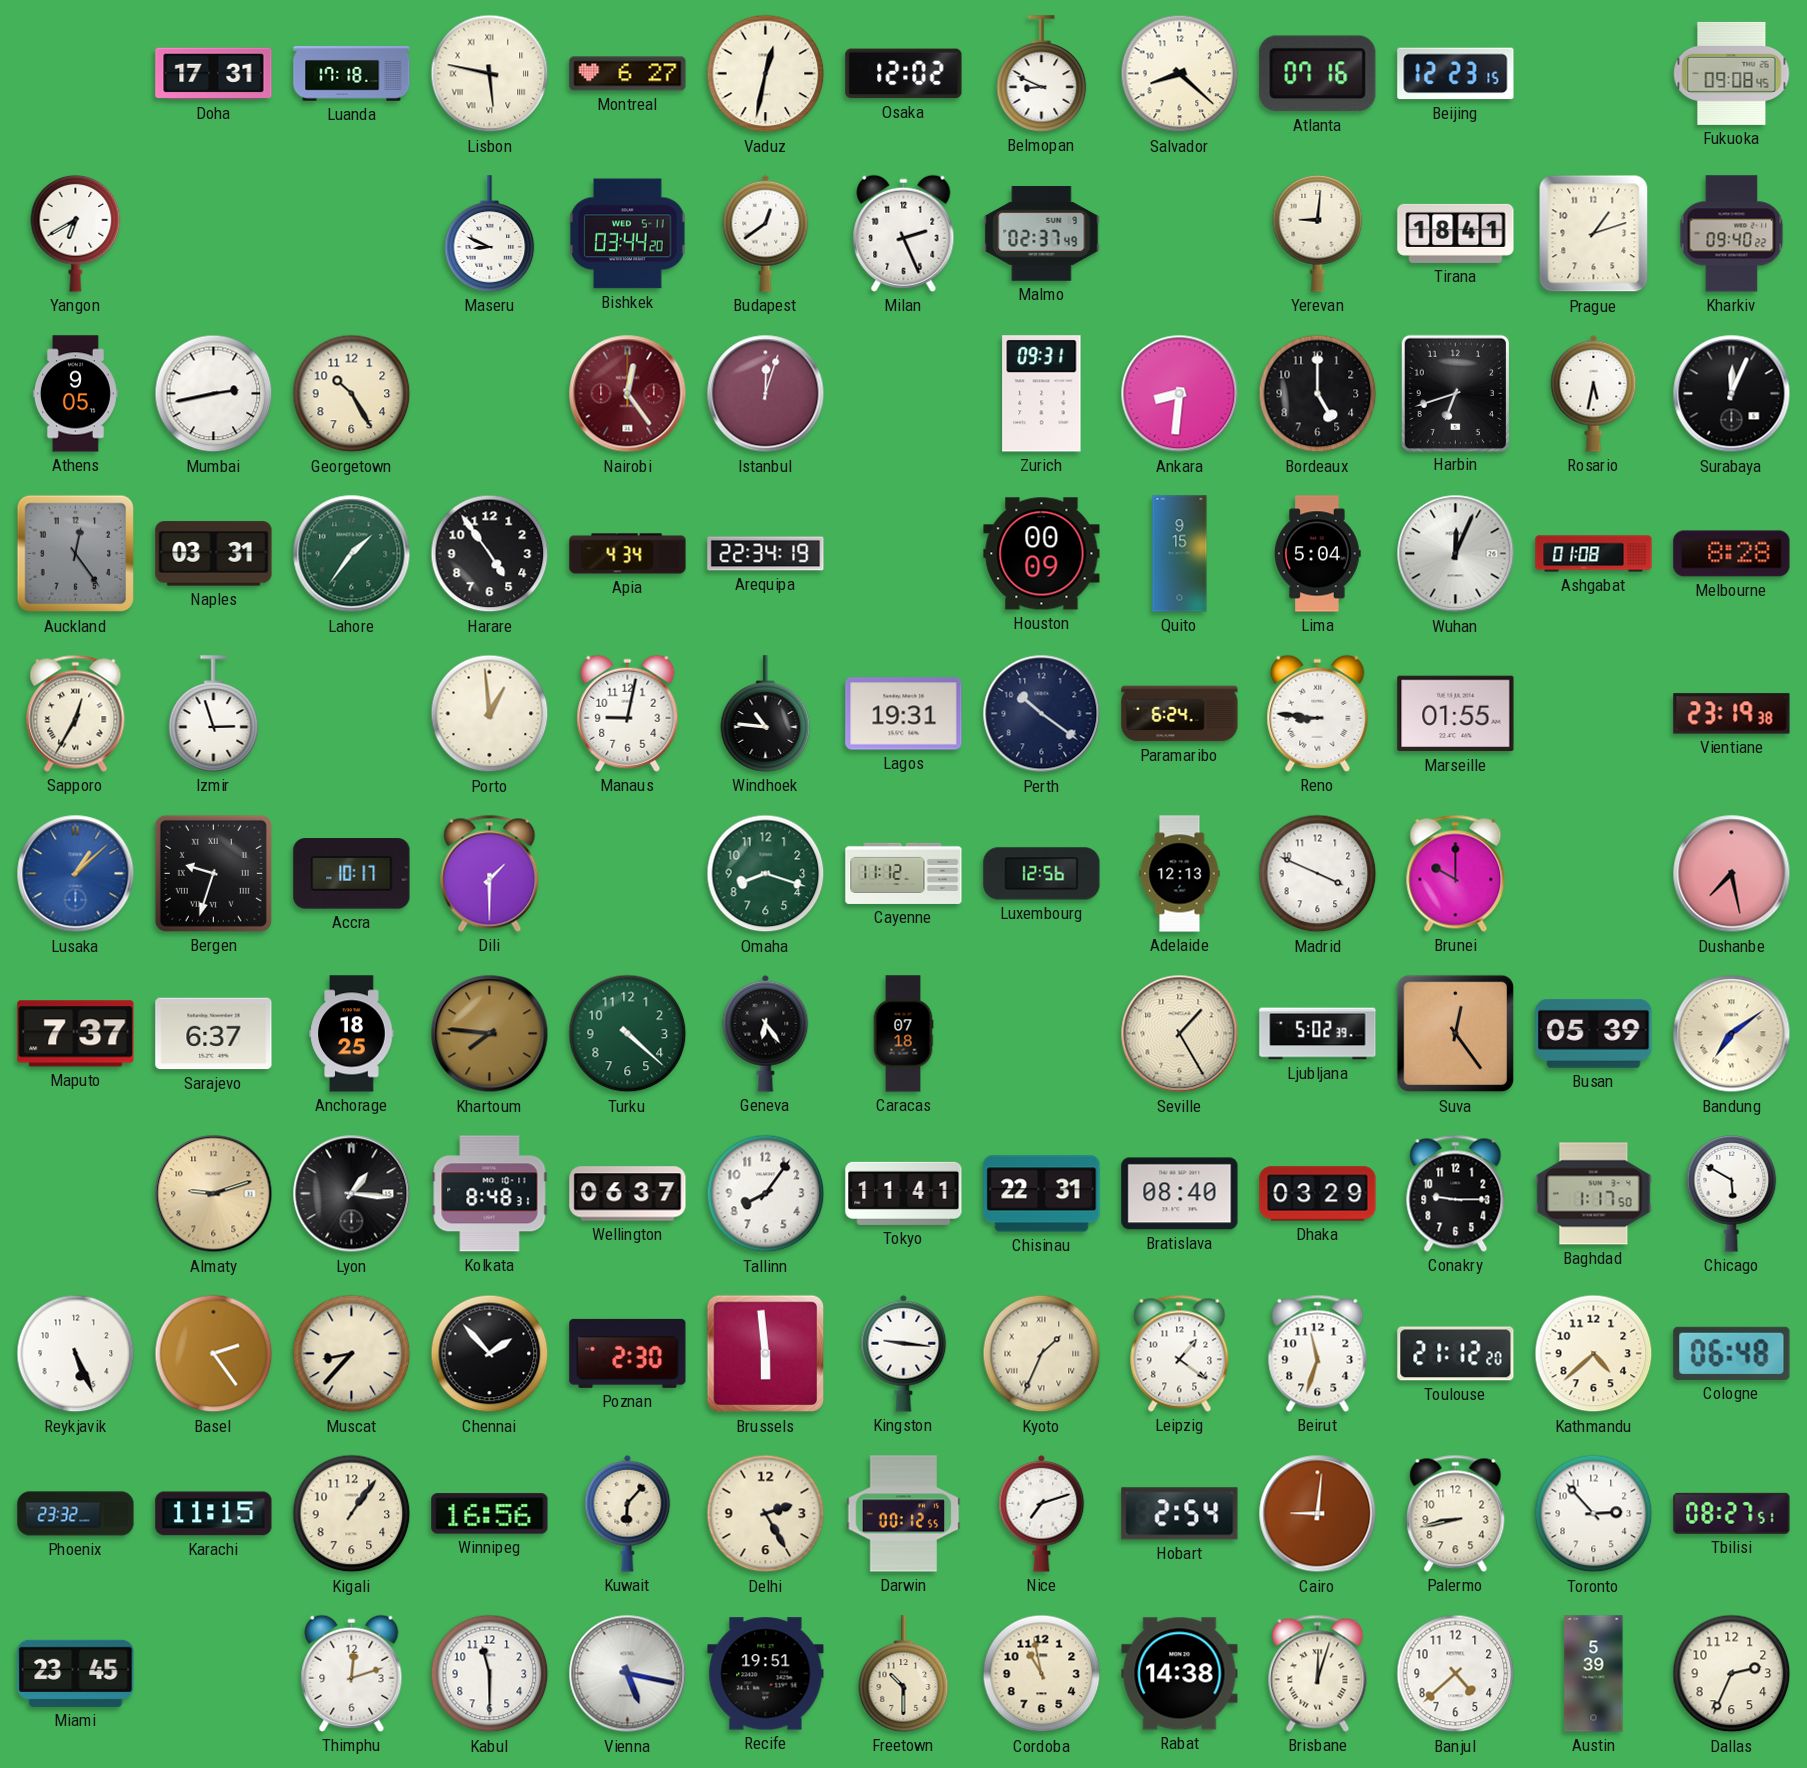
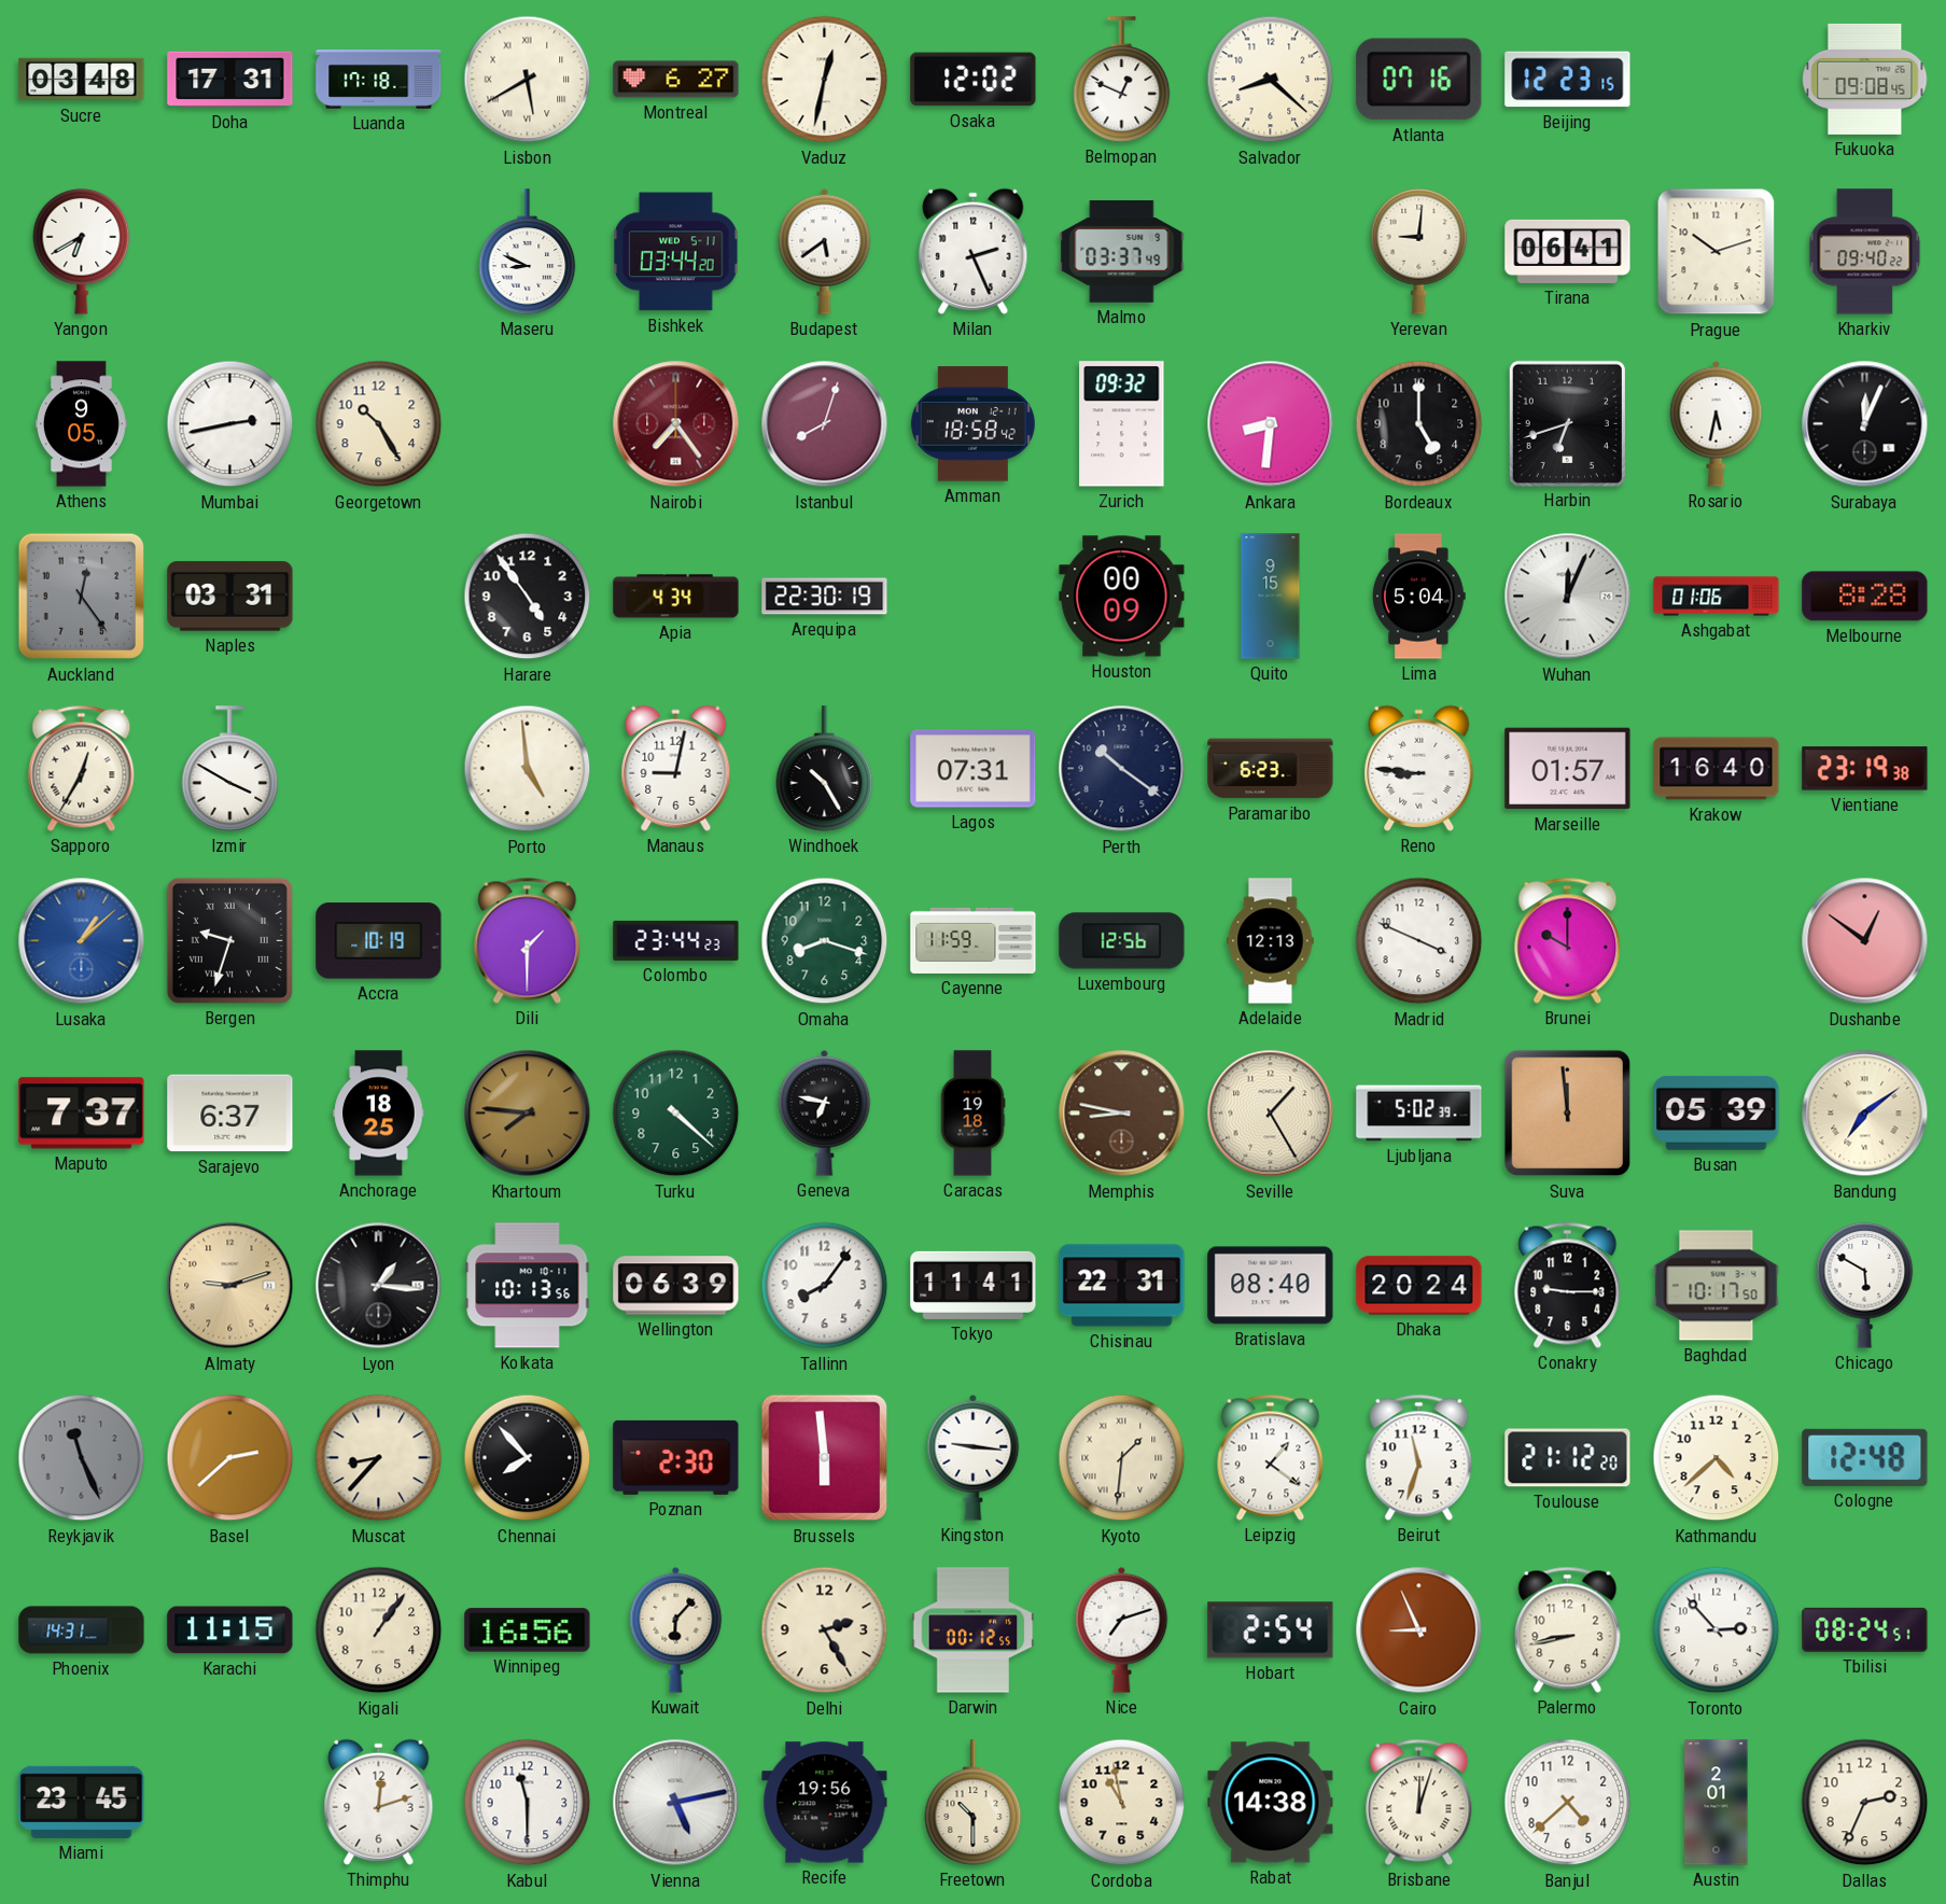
Sucre: none -> 03:48 (82, 80)
Lisbon: 5:47 -> 5:40 (528, 80)
Belmopan: 8:49 -> 12:49 (1122, 80)
Budapest: 12:39 -> 5:39 (825, 251)
Malmo: 02:37 -> 03:37 (1122, 252)
Tirana: 18:41 -> 06:41 (1568, 251)
Prague: 1:12 -> 10:12 (1717, 252)
Nairobi: 12:24 -> 7:24 (676, 424)
Istanbul: 12:03 -> 8:03 (825, 424)
Amman: none -> 18:58 (972, 424)
Zurich: 09:31 -> 09:32 (1122, 424)
Lahore: 1:36 -> none (352, 554)
Arequipa: 22:34 -> 22:30 (825, 597)
Ashgabat: 01:08 -> 01:06 (1717, 597)
Izmir: 2:57 -> 3:50 (230, 769)
Porto: 12:59 -> 4:59 (528, 769)
Windhoek: 10:46 -> 10:25 (825, 769)
Lagos: 19:31 -> 07:31 (974, 769)
Paramaribo: 6:24 -> 6:23 (1271, 769)
Marseille: 01:55 -> 01:57 (1568, 769)
Krakow: none -> 16:40 (1717, 769)
Accra: 10:17 -> 10:19 (379, 941)
Colombo: none -> 23:44 (676, 940)
Cayenne: 11:12 -> 11:59 (974, 940)
Dushanbe: 7:28 -> 12:51 (1865, 941)
Geneva: 6:24 -> 6:47 (825, 1112)
Caracas: 07:18 -> 19:18 (972, 1114)
Memphis: none -> 8:47 (1122, 1114)
Suva: 12:24 -> 11:59 (1568, 1114)
Kolkata: 8:48 -> 10:13 (528, 1286)
Wellington: 06:37 -> 06:39 (676, 1286)
Dhaka: 03:29 -> 20:24 (1419, 1286)
Baghdad: 1:17 -> 10:17 (1717, 1286)
Reykjavik: 5:26 -> 11:26 (82, 1458)
Reykjavik dial: white -> grey (82, 1458)
Basel: 2:24 -> 2:38 (230, 1458)
Chennai: 1:53 -> 7:53 (528, 1458)
Kyoto: 1:34 -> 1:31 (1122, 1458)
Cologne: 06:48 -> 12:48 (1865, 1457)
Phoenix: 23:32 -> 14:31 (82, 1630)
Cairo: 9:01 -> 8:56 (1419, 1630)
Tbilisi: 08:27 -> 08:24 (1865, 1629)
Vienna: 5:17 -> 5:13 (676, 1803)
Recife: 19:51 -> 19:56 (825, 1803)
Austin: 5:39 -> 2:01 (1717, 1803)
